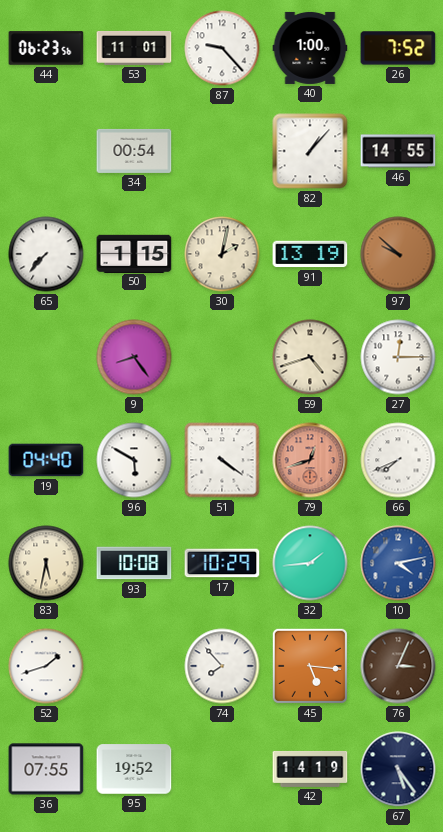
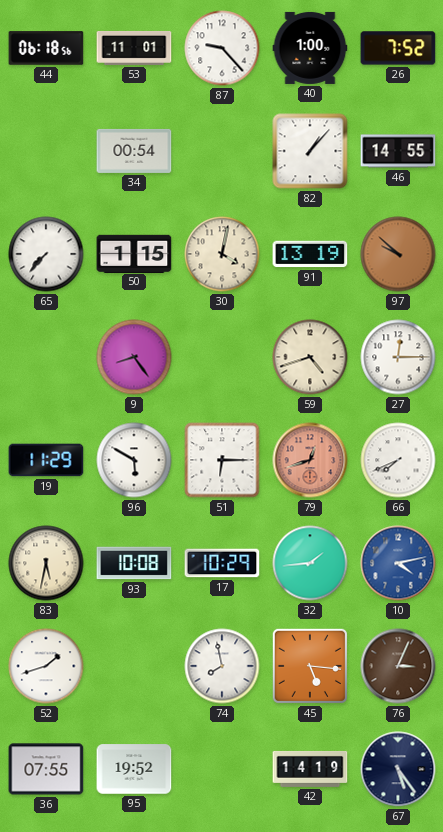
44: 06:23 -> 06:18 (46, 48)
30: 2:02 -> 4:02 (222, 254)
19: 04:40 -> 11:29 (46, 460)
51: 4:21 -> 6:15 (222, 460)
74: 7:53 -> 7:58 (222, 666)
